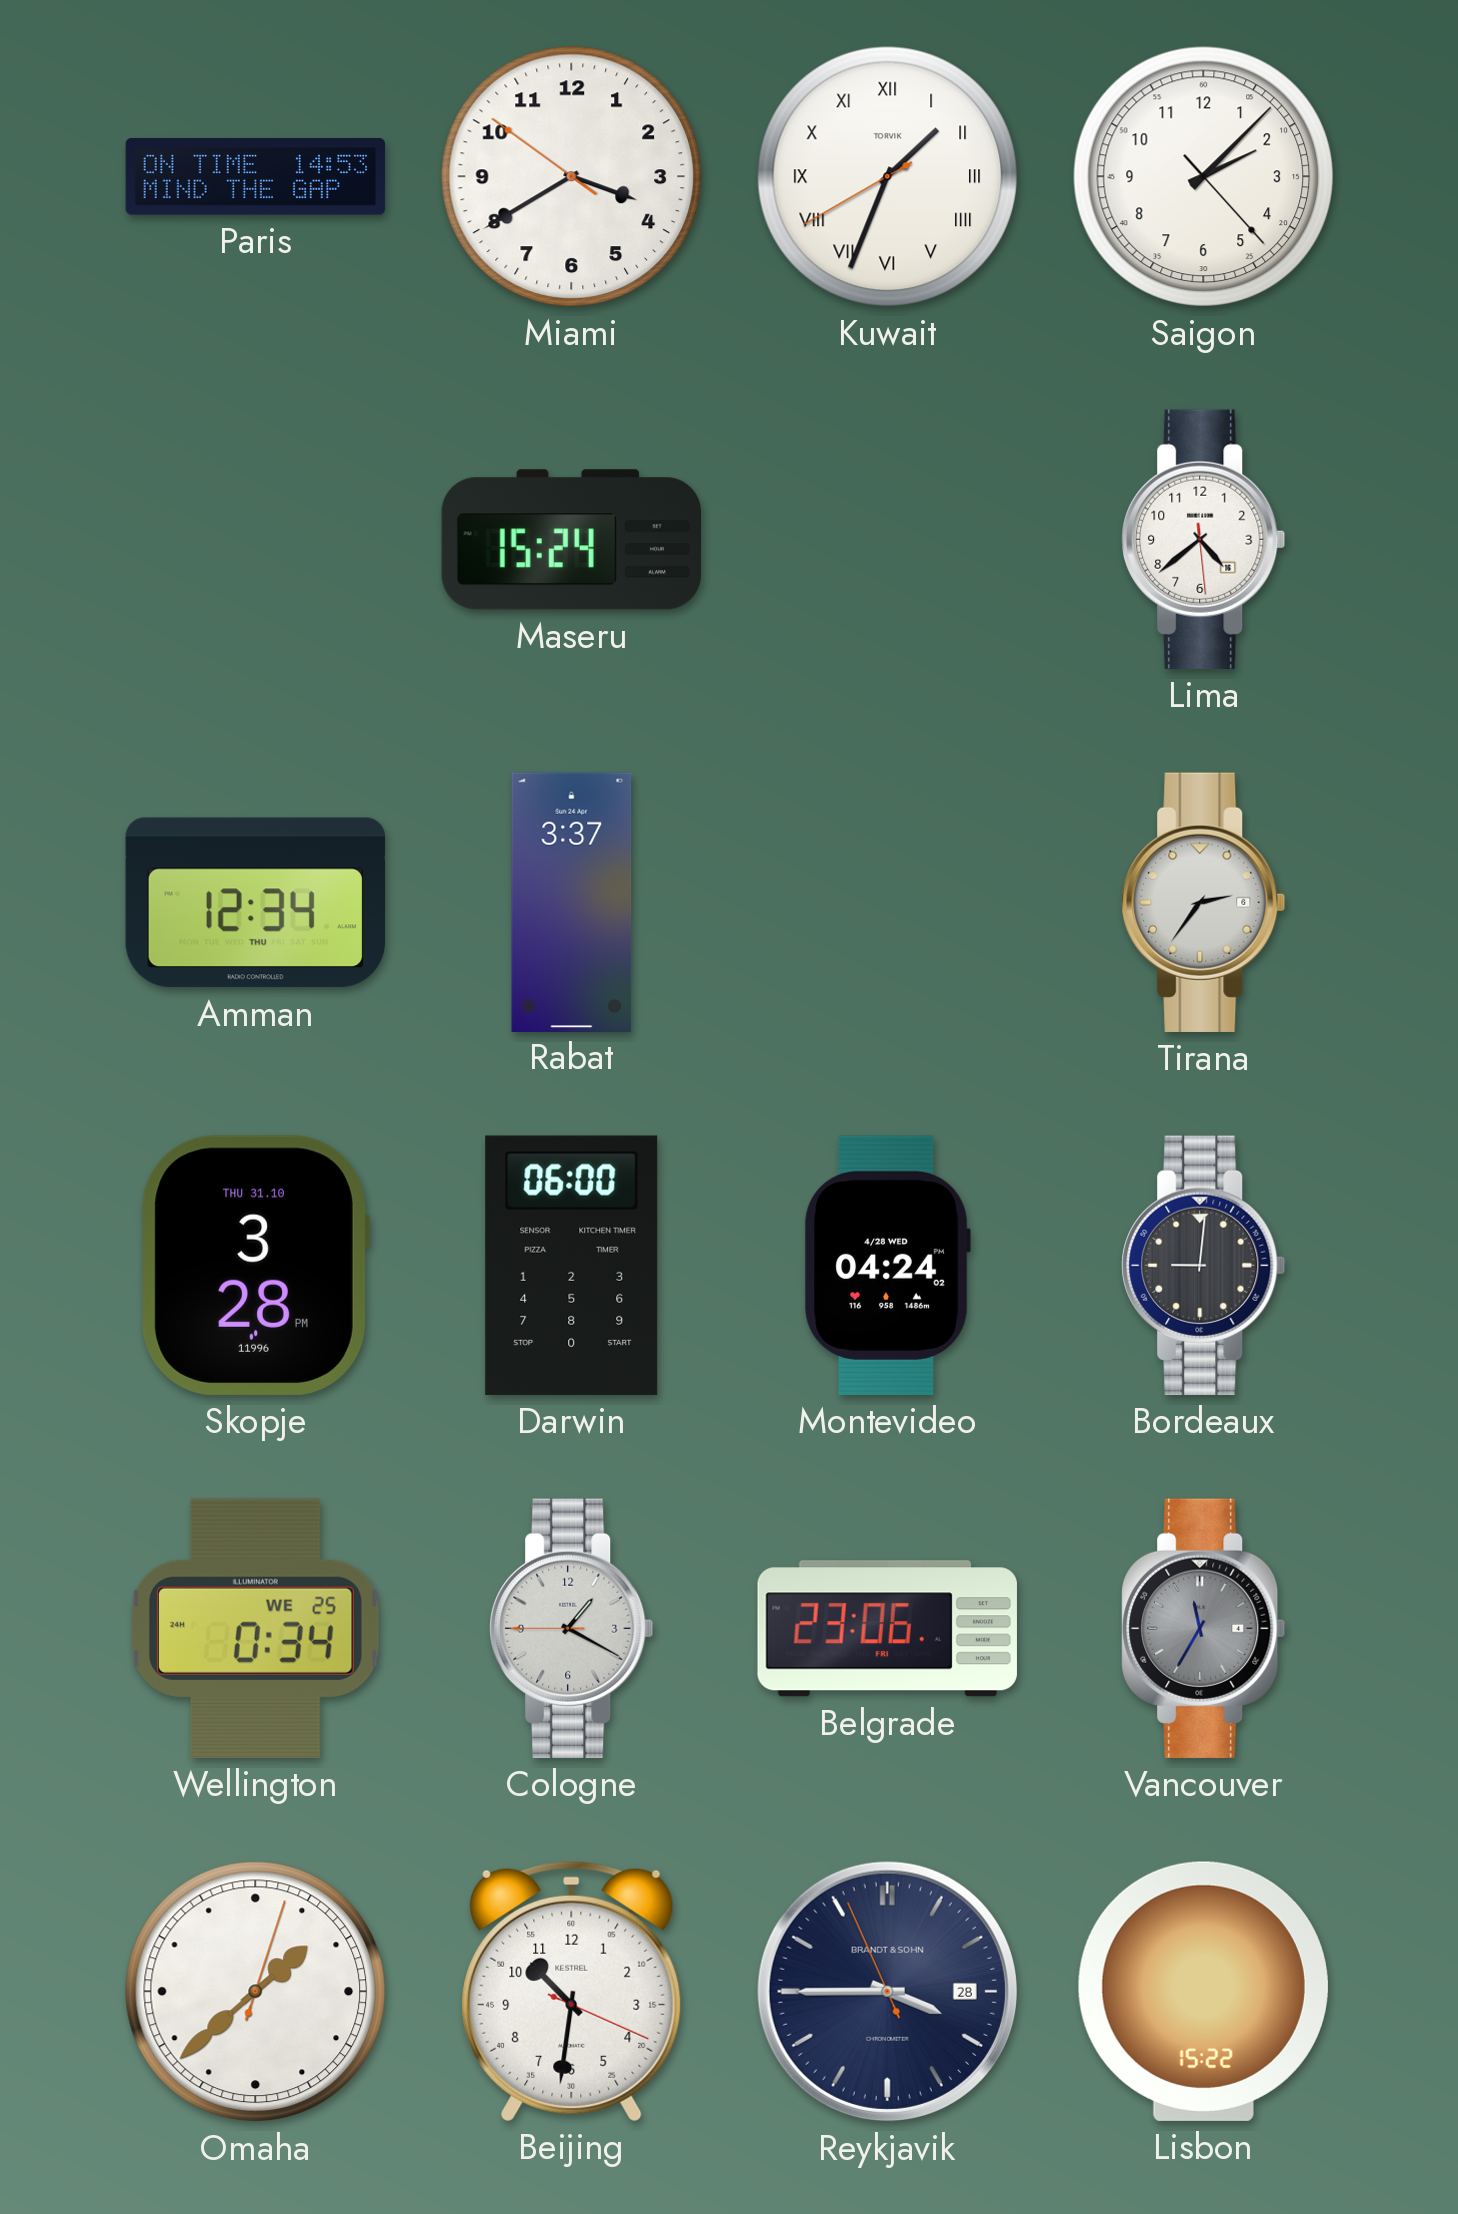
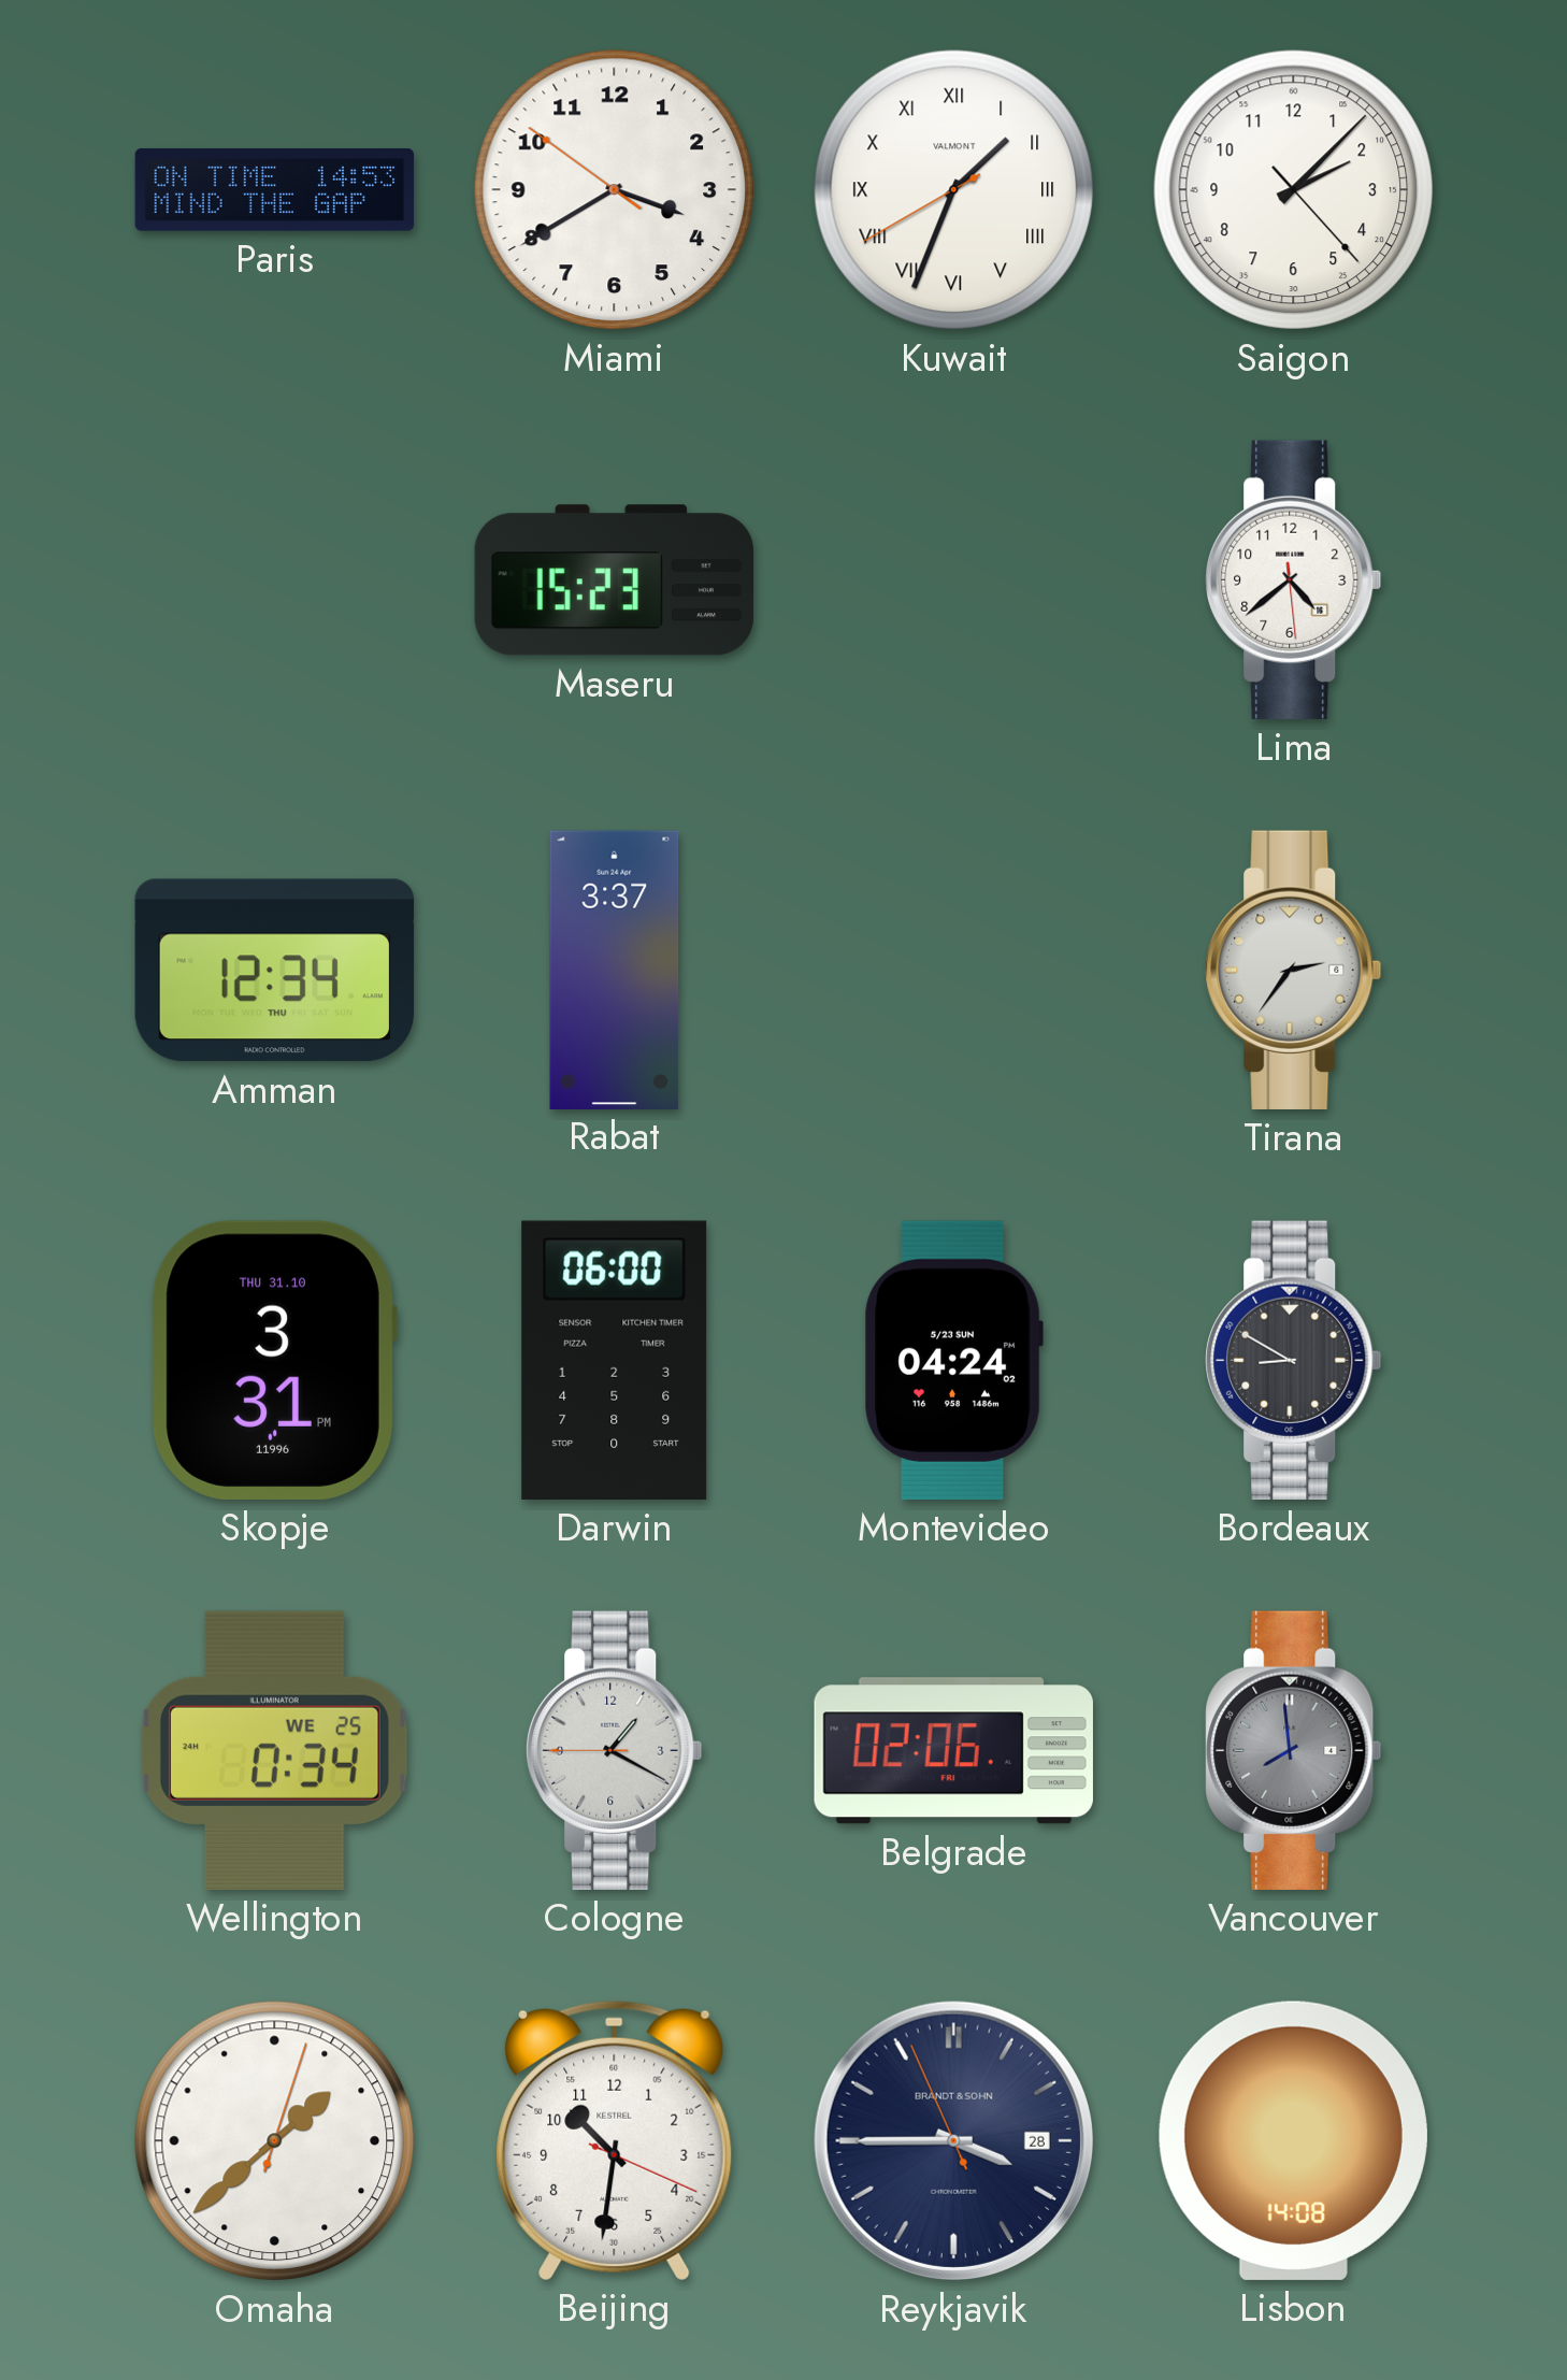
Kuwait brand: TORVIK -> VALMONT (954, 190)
Maseru: 15:24 -> 15:23 (614, 580)
Skopje: 3:28 -> 3:31 (274, 1360)
Montevideo date: 4/28 WED -> 5/23 SUN (953, 1360)
Bordeaux: 9:01 -> 8:50 (1294, 1360)
Belgrade: 23:06 -> 02:06 (953, 1751)
Vancouver: 11:35 -> 7:59 (1294, 1750)
Lisbon: 15:22 -> 14:08 (1293, 2140)
